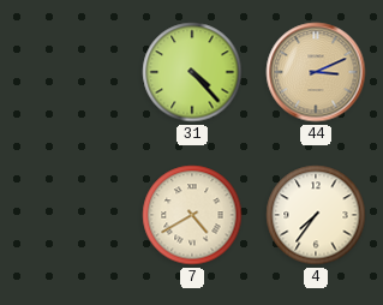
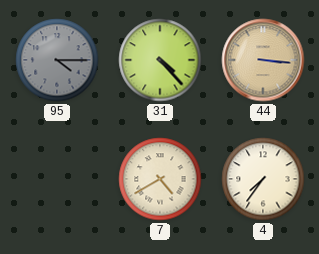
95: none -> 4:15 (57, 60)
44: 3:11 -> 3:16 (263, 60)
